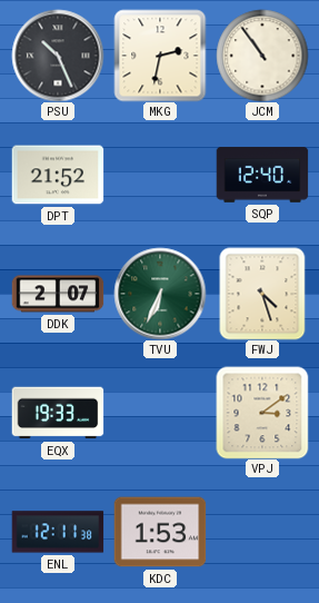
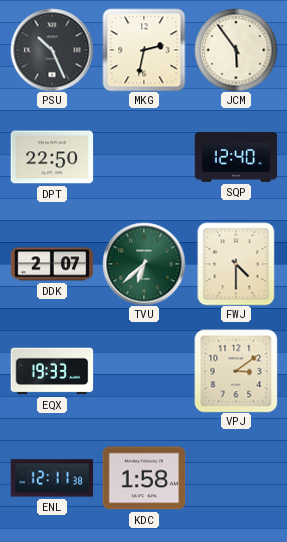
JCM: 10:54 -> 5:54 (236, 50)
DPT: 21:52 -> 22:50 (52, 157)
TVU: 6:34 -> 6:38 (144, 264)
FWJ: 4:27 -> 4:30 (236, 264)
KDC: 1:53 -> 1:58 (144, 478)
